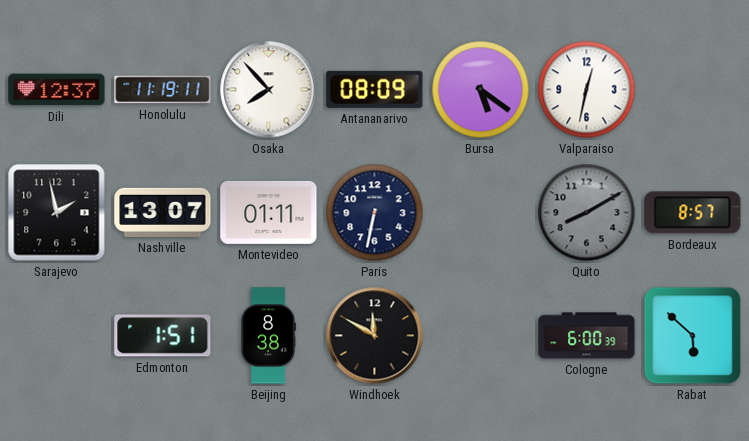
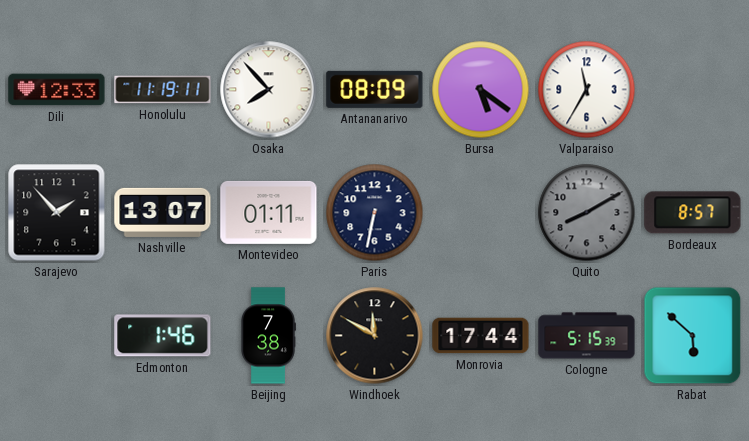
Dili: 12:37 -> 12:33 (57, 90)
Valparaiso: 12:32 -> 11:35 (587, 90)
Sarajevo: 1:58 -> 1:53 (57, 213)
Edmonton: 1:51 -> 1:46 (163, 336)
Beijing: 8:38 -> 7:38 (268, 336)
Monrovia: none -> 17:44 (481, 336)
Cologne: 6:00 -> 5:15 (587, 336)
